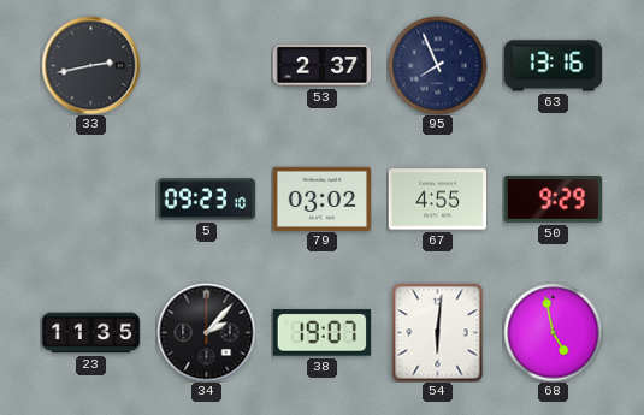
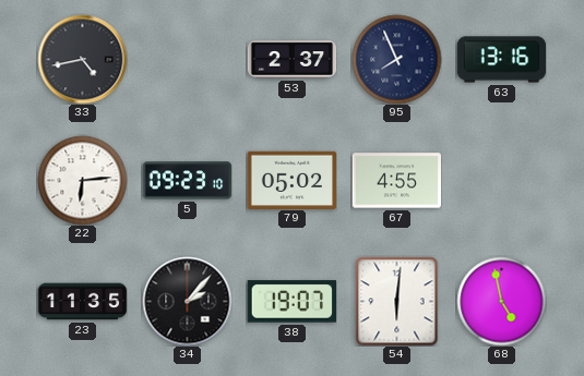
33: 2:43 -> 4:43 (82, 59)
22: none -> 6:14 (82, 180)
79: 03:02 -> 05:02 (291, 180)
50: 9:29 -> none (553, 200)
